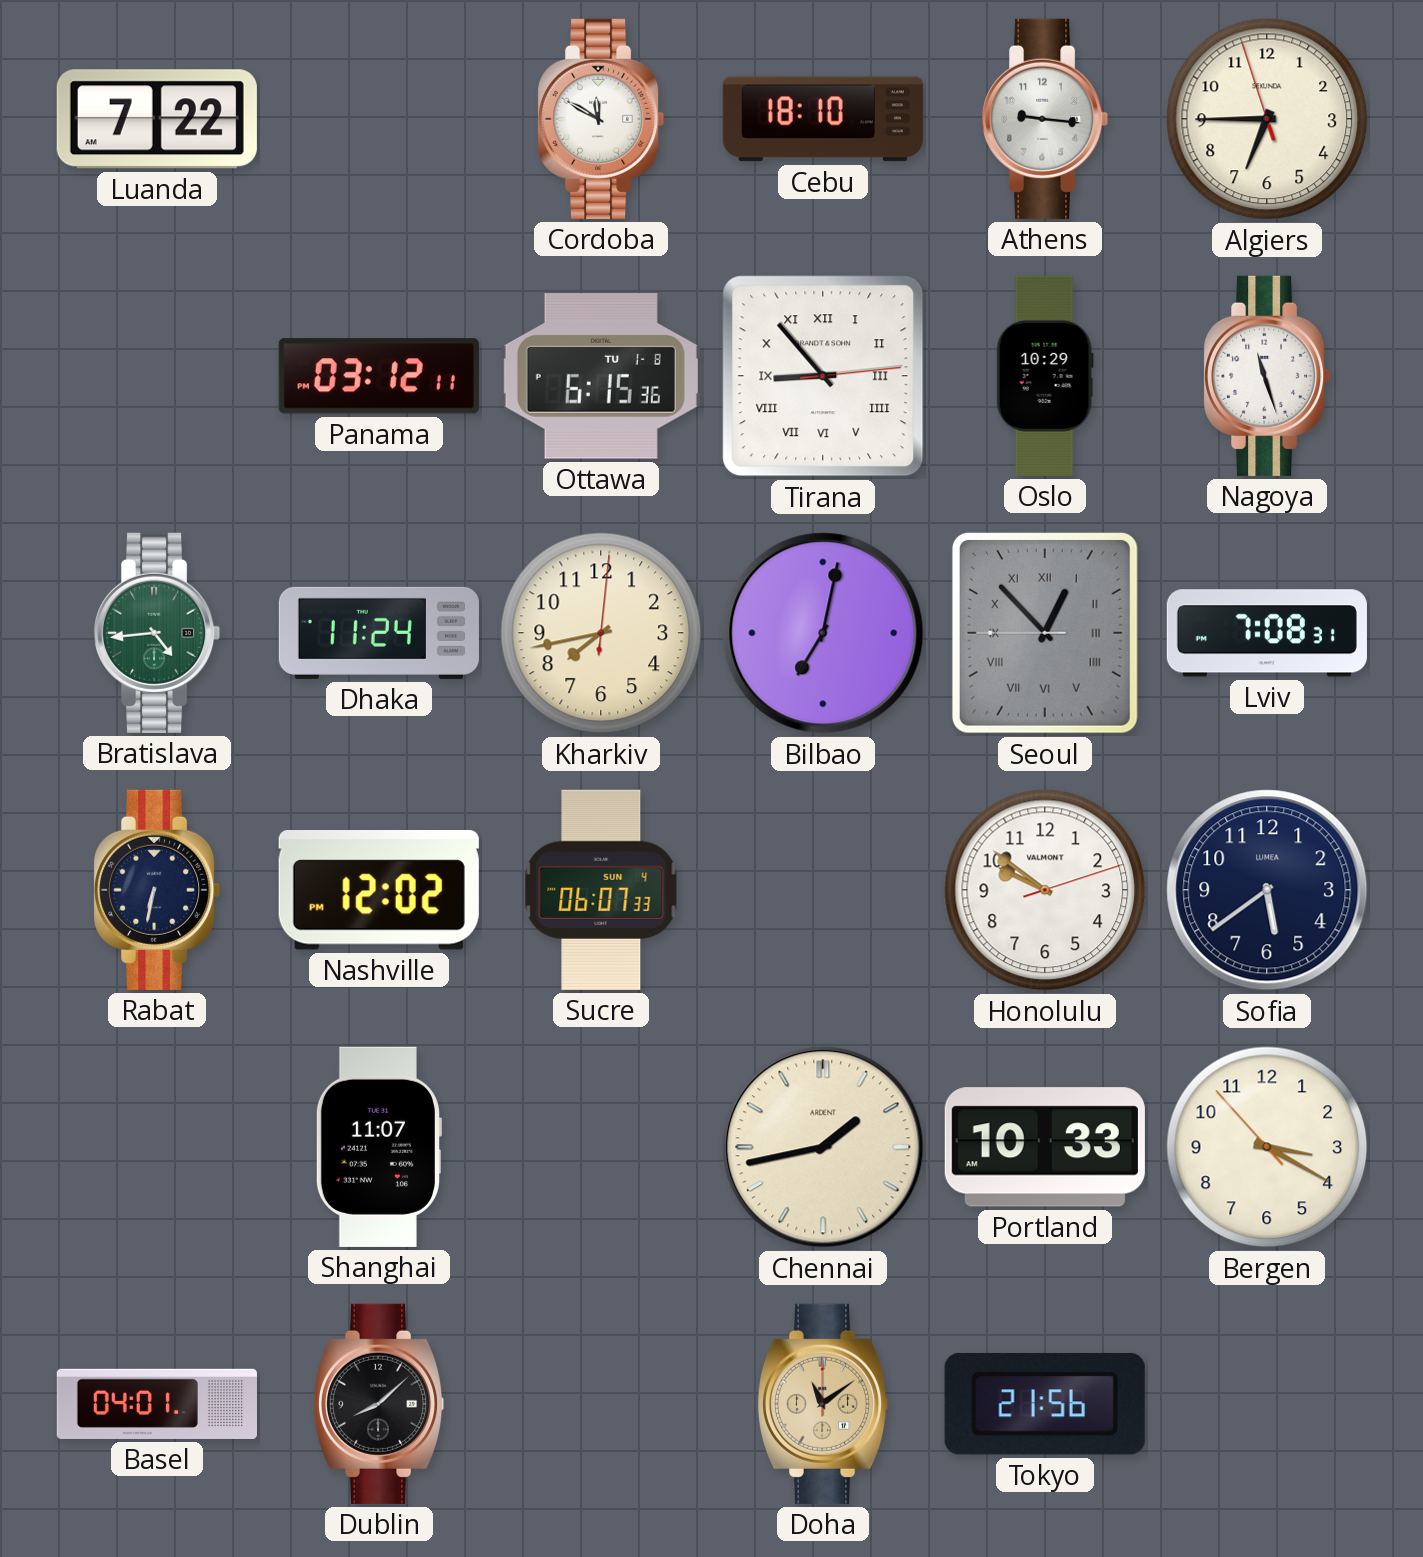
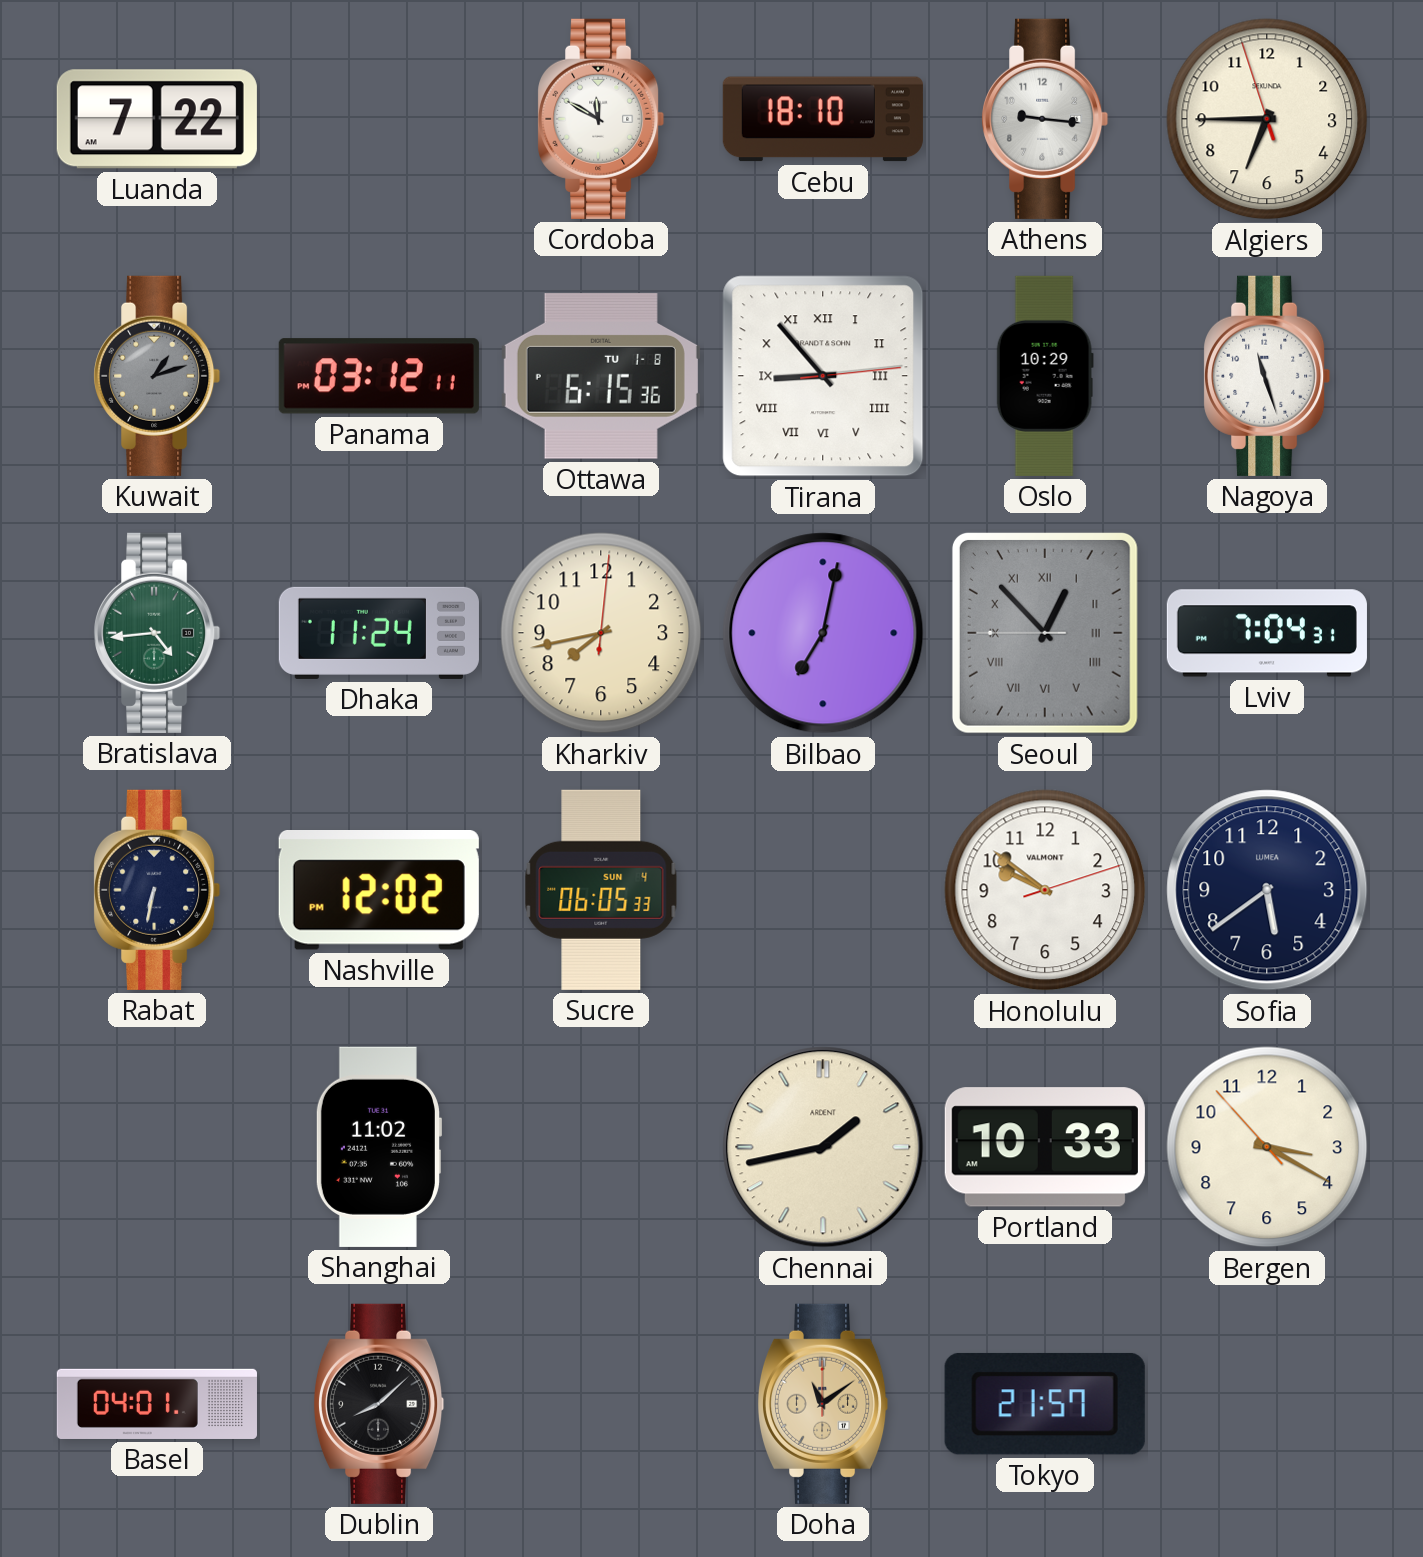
Kuwait: none -> 1:12 (157, 376)
Lviv: 7:08 -> 7:04 (1267, 633)
Sucre: 06:07 -> 06:05 (601, 890)
Shanghai: 11:07 -> 11:02 (378, 1147)
Tokyo: 21:56 -> 21:57 (1045, 1404)
